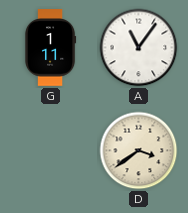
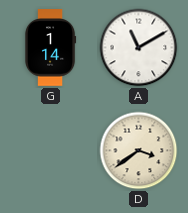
G: 1:11 -> 1:14 (50, 48)
A: 11:06 -> 11:10 (139, 48)
